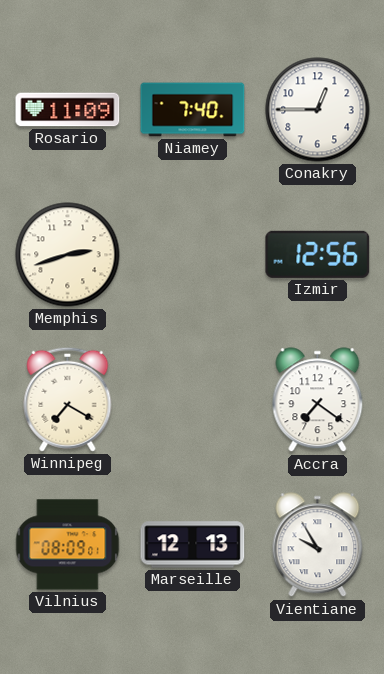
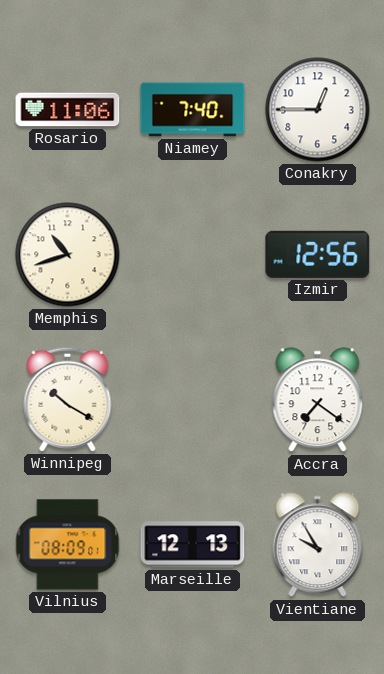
Rosario: 11:09 -> 11:06 (68, 110)
Memphis: 2:42 -> 10:42 (68, 255)
Winnipeg: 7:20 -> 10:20 (68, 399)
